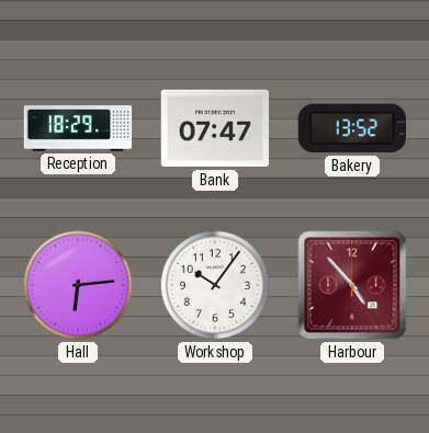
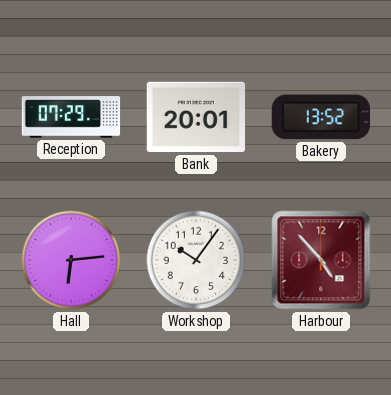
Reception: 18:29 -> 07:29 (71, 117)
Bank: 07:47 -> 20:01 (196, 117)
